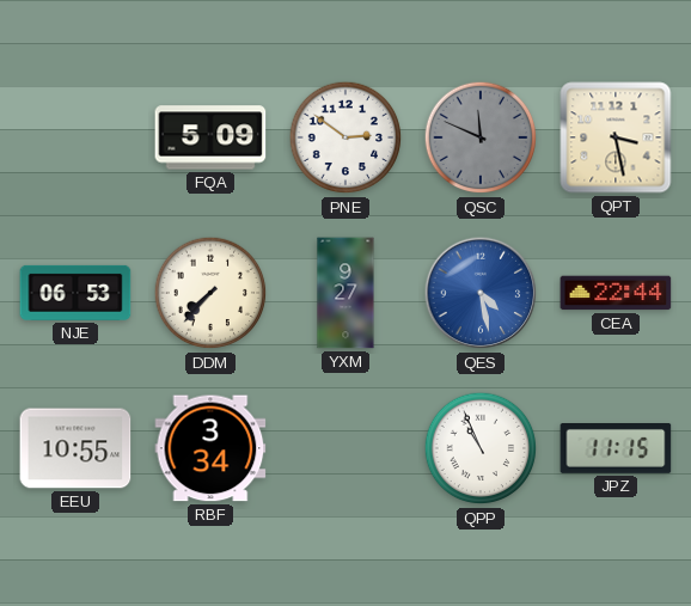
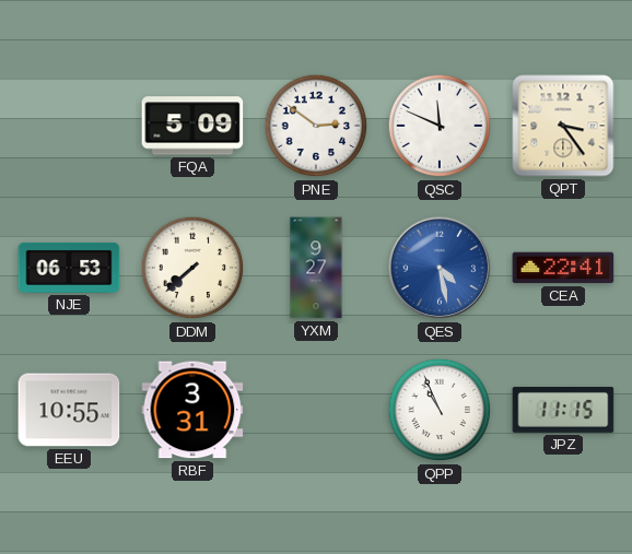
QSC dial: grey -> white (440, 126)
QPT: 3:28 -> 3:24 (563, 126)
DDM: 7:37 -> 7:38 (192, 268)
CEA: 22:44 -> 22:41 (563, 268)
RBF: 3:34 -> 3:31 (192, 410)
